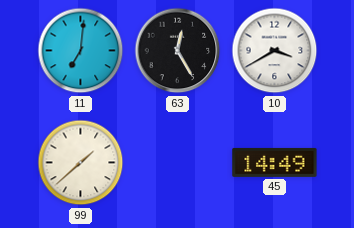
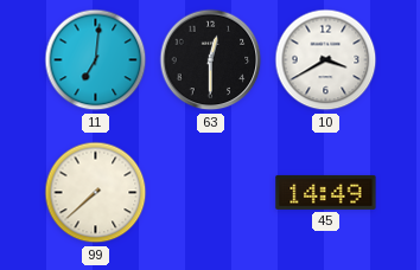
63: 12:25 -> 12:30 (211, 60)
99: 1:38 -> 7:38 (96, 193)
